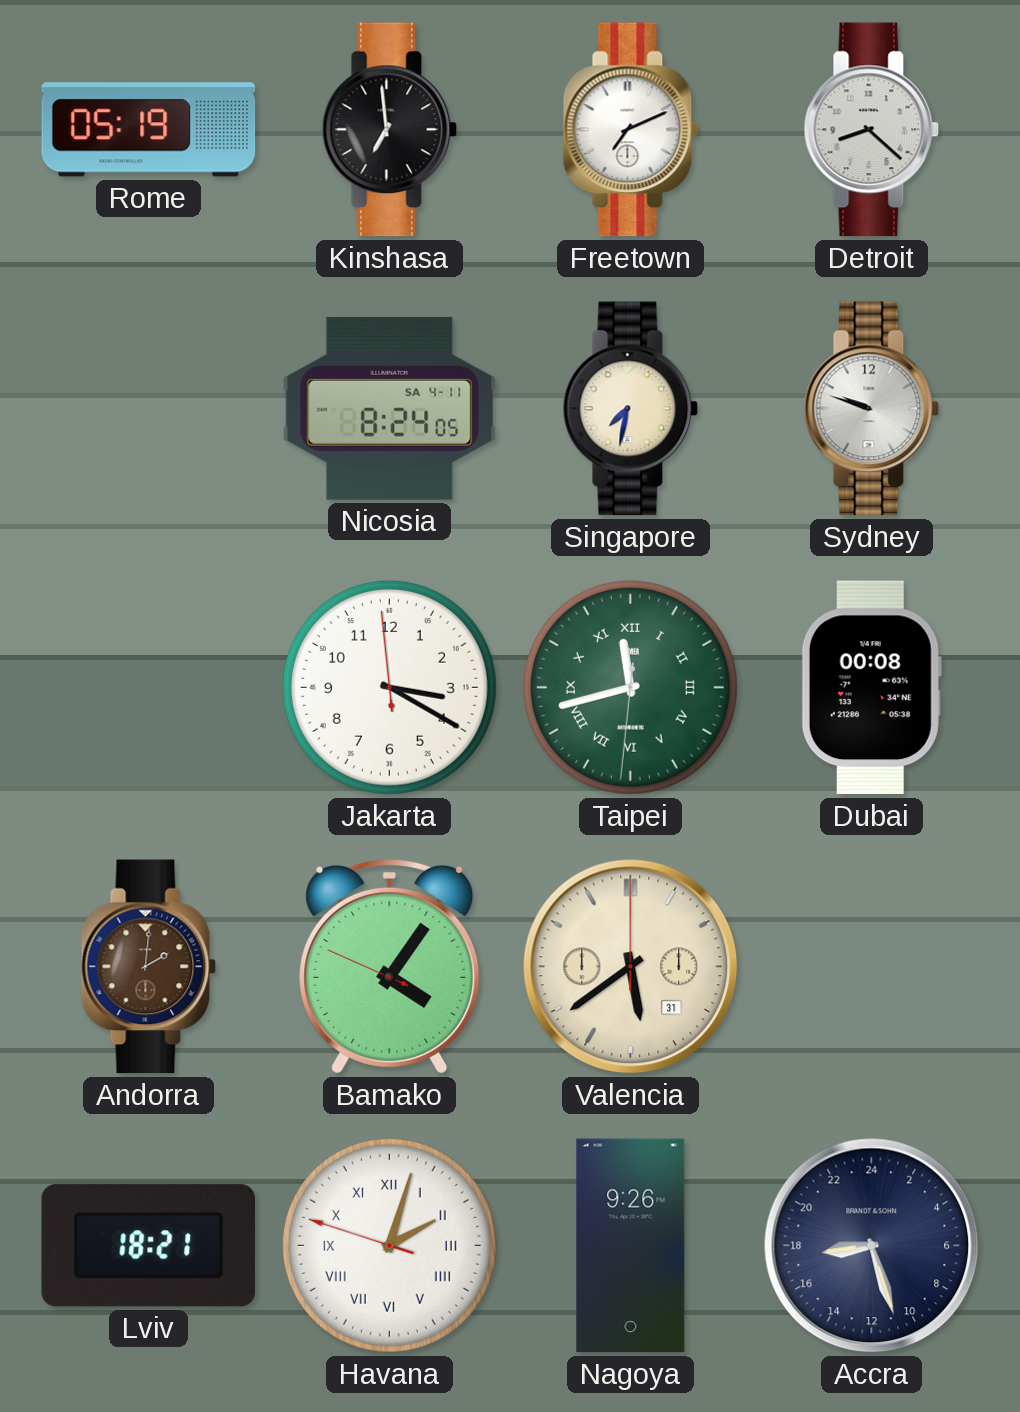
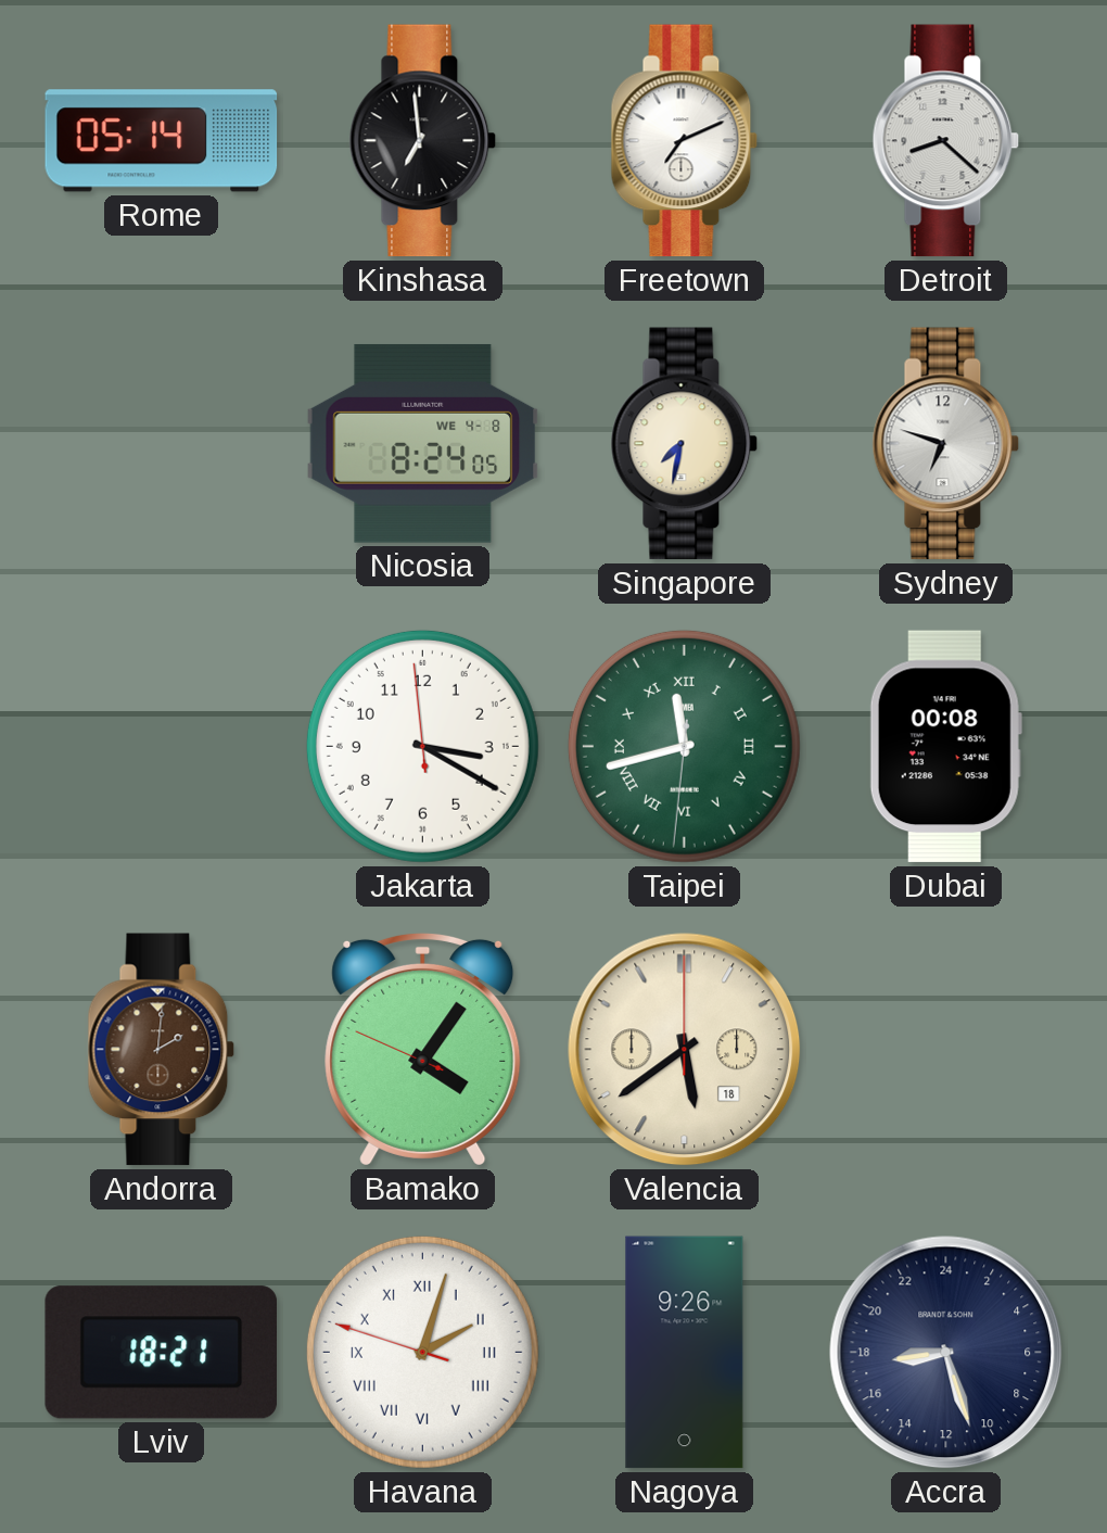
Rome: 05:19 -> 05:14 (162, 141)
Nicosia date: SA 4-11 -> WE 4-8 (423, 443)
Sydney: 9:48 -> 6:48 (946, 444)
Valencia date: 31 -> 18 (685, 1050)
